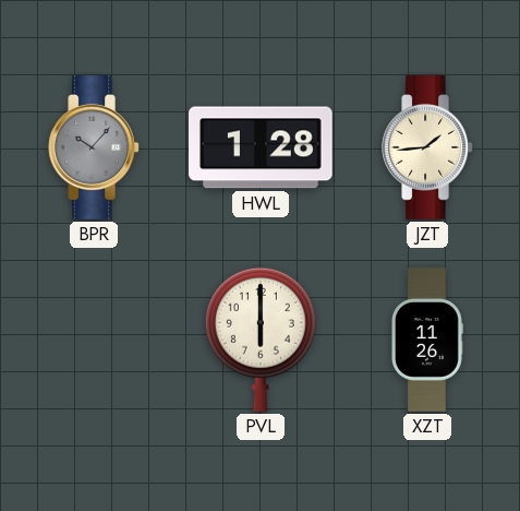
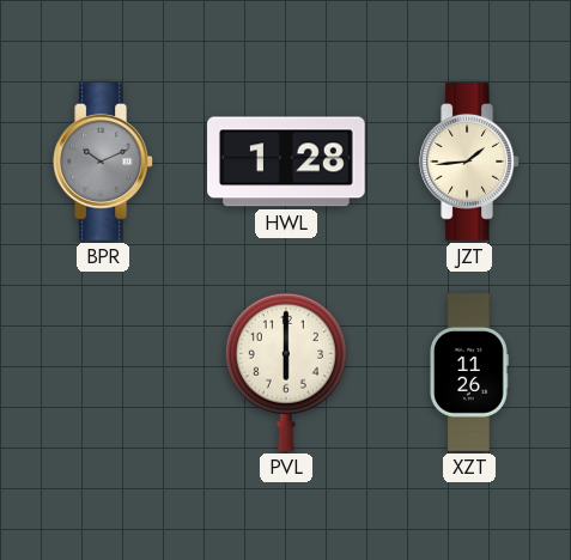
BPR: 10:07 -> 10:11 (103, 162)
